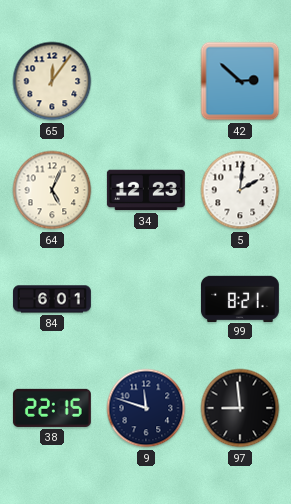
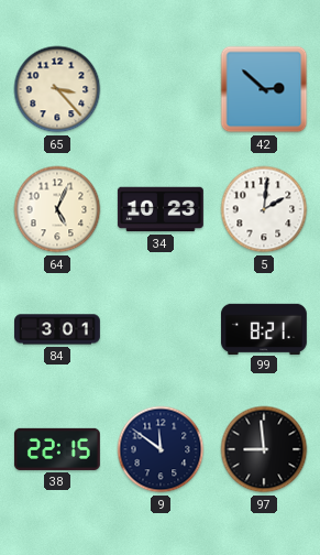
65: 12:06 -> 3:23 (57, 89)
34: 12:23 -> 10:23 (161, 209)
84: 6:01 -> 3:01 (58, 329)
9: 11:48 -> 11:51 (161, 449)
